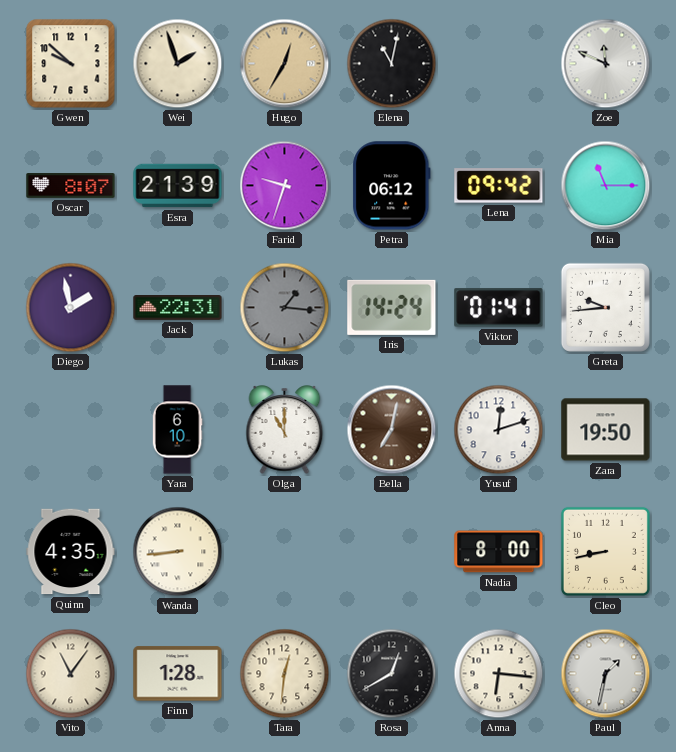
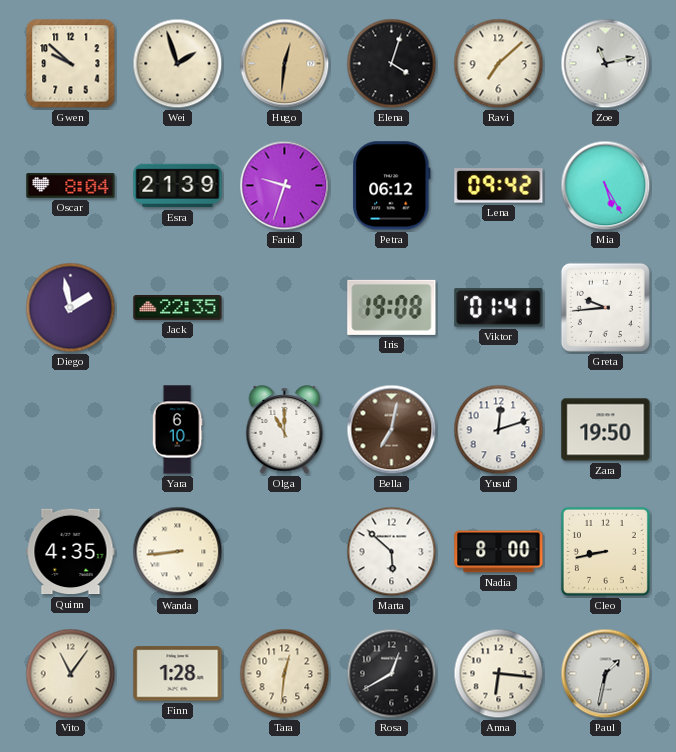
Hugo: 12:35 -> 12:31 (285, 64)
Elena: 11:02 -> 4:03 (392, 64)
Ravi: none -> 7:08 (499, 64)
Zoe: 11:49 -> 11:13 (606, 64)
Oscar: 8:07 -> 8:04 (71, 186)
Mia: 11:15 -> 5:25 (606, 186)
Jack: 22:31 -> 22:35 (178, 308)
Lukas: 1:16 -> none (285, 308)
Iris: 14:24 -> 19:08 (392, 307)
Marta: none -> 5:52 (392, 552)
